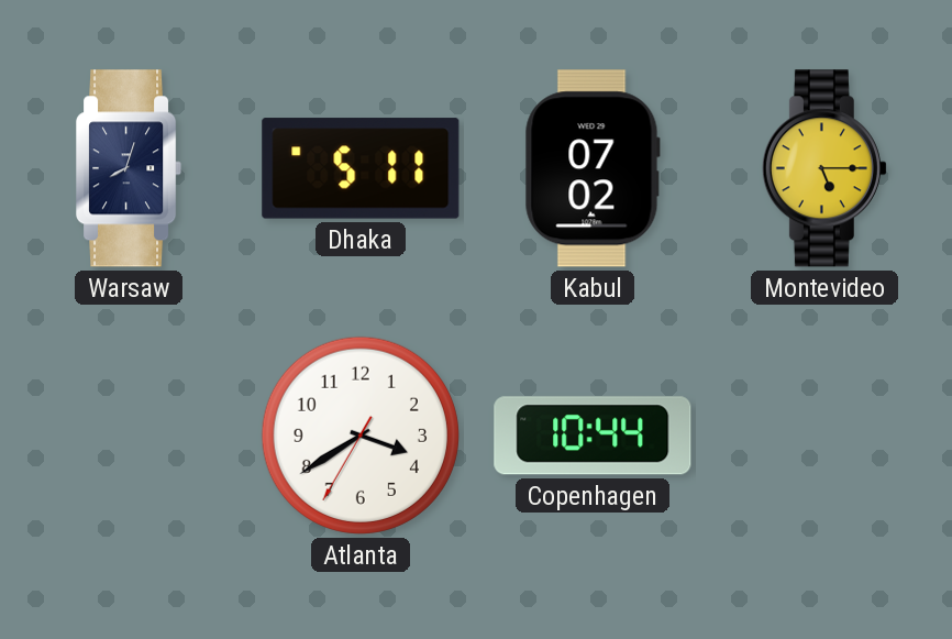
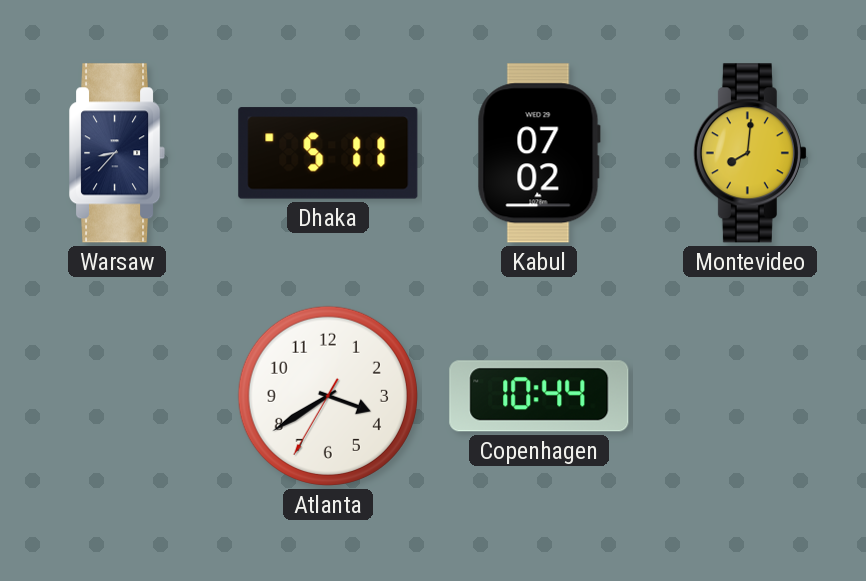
Warsaw: 8:03 -> 8:37 (118, 153)
Montevideo: 5:15 -> 8:01 (750, 153)
